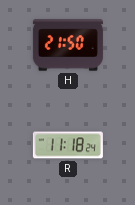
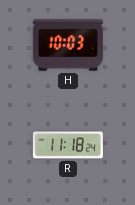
H: 21:50 -> 10:03 (68, 45)
